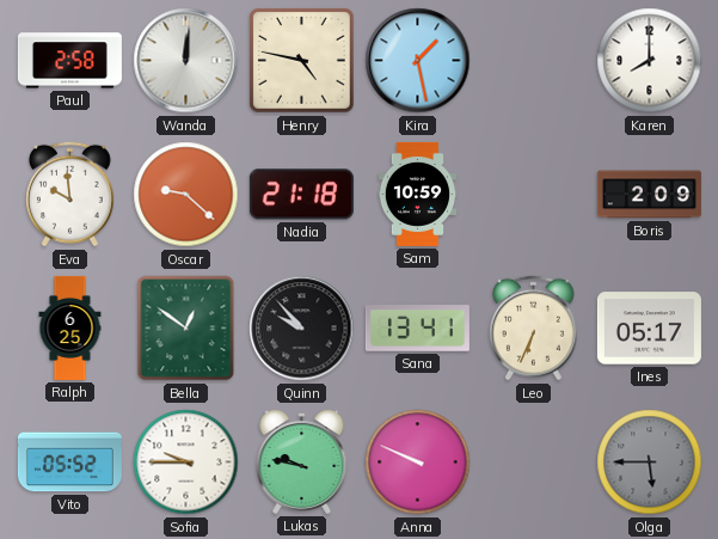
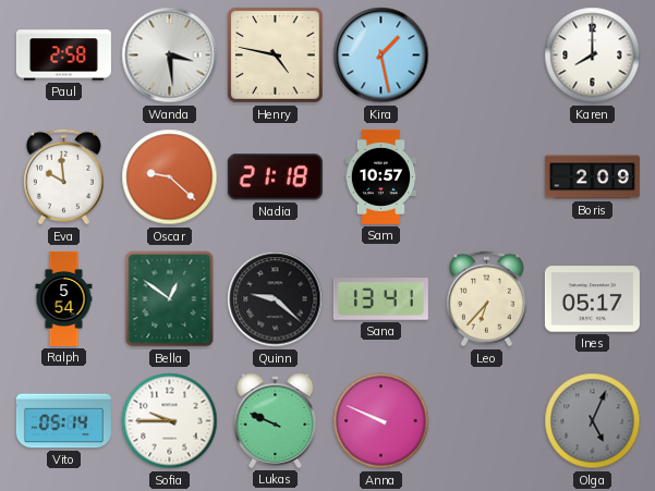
Wanda: 12:01 -> 3:29 (170, 56)
Sam: 10:59 -> 10:57 (381, 176)
Ralph: 6:25 -> 5:54 (64, 298)
Quinn: 9:53 -> 9:22 (276, 299)
Leo: 6:34 -> 6:37 (486, 299)
Vito: 05:52 -> 05:14 (63, 421)
Lukas: 9:47 -> 9:49 (276, 420)
Olga: 5:45 -> 5:04 (593, 421)
